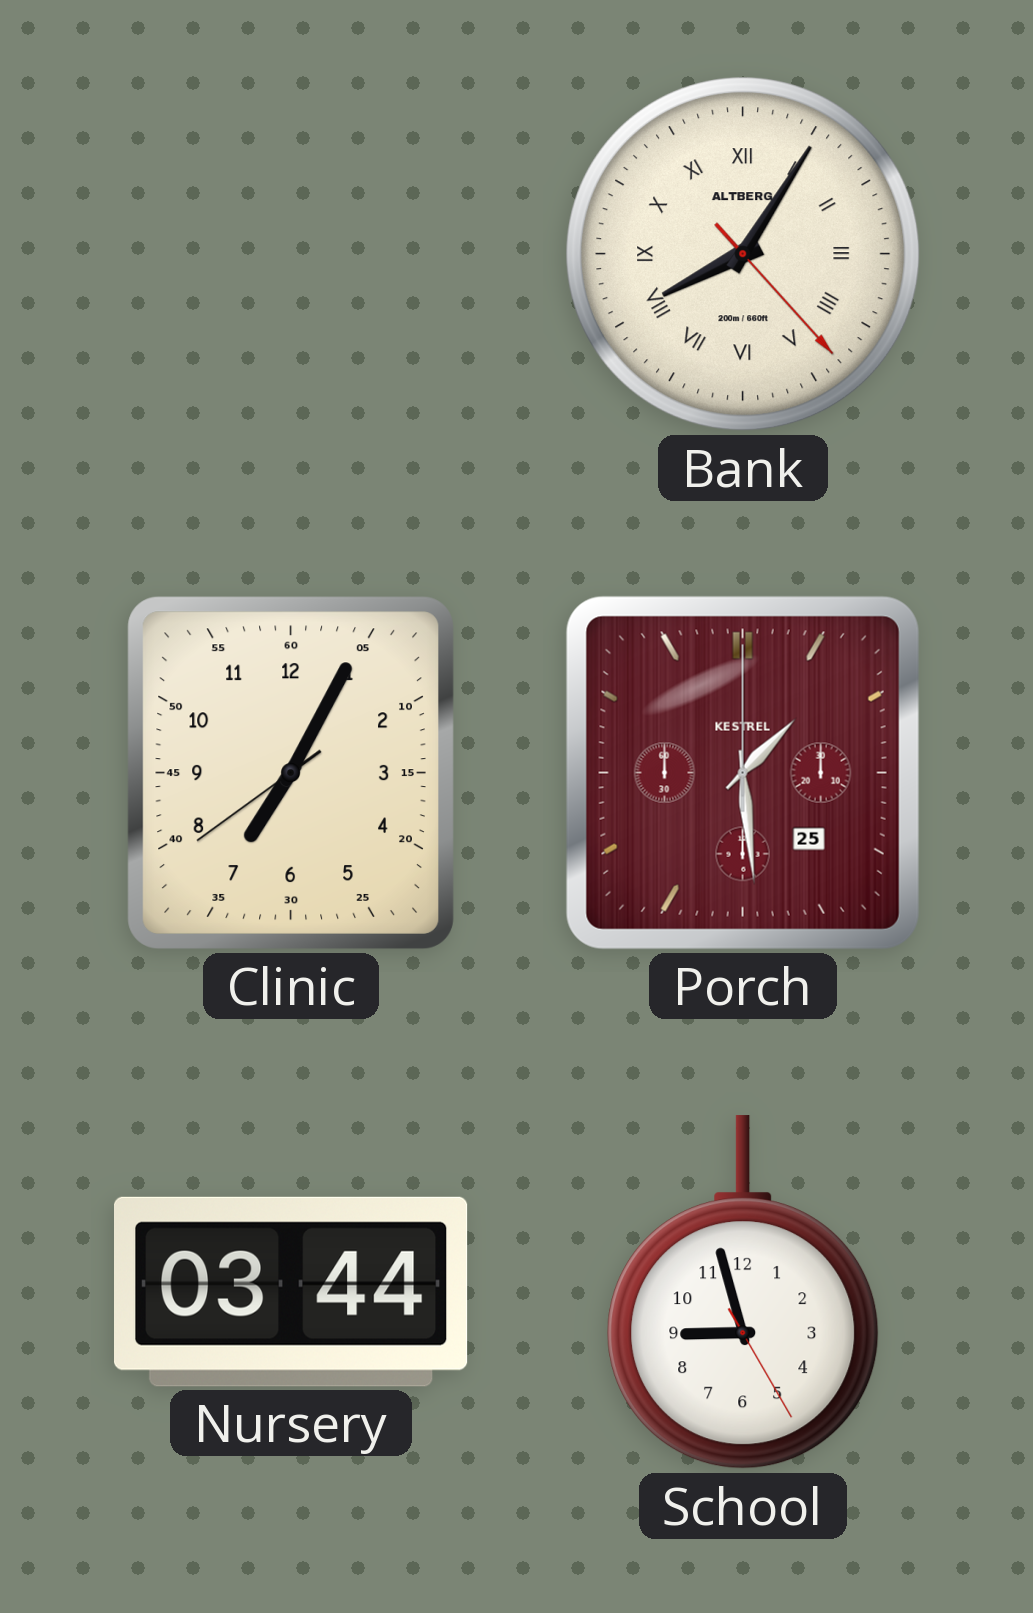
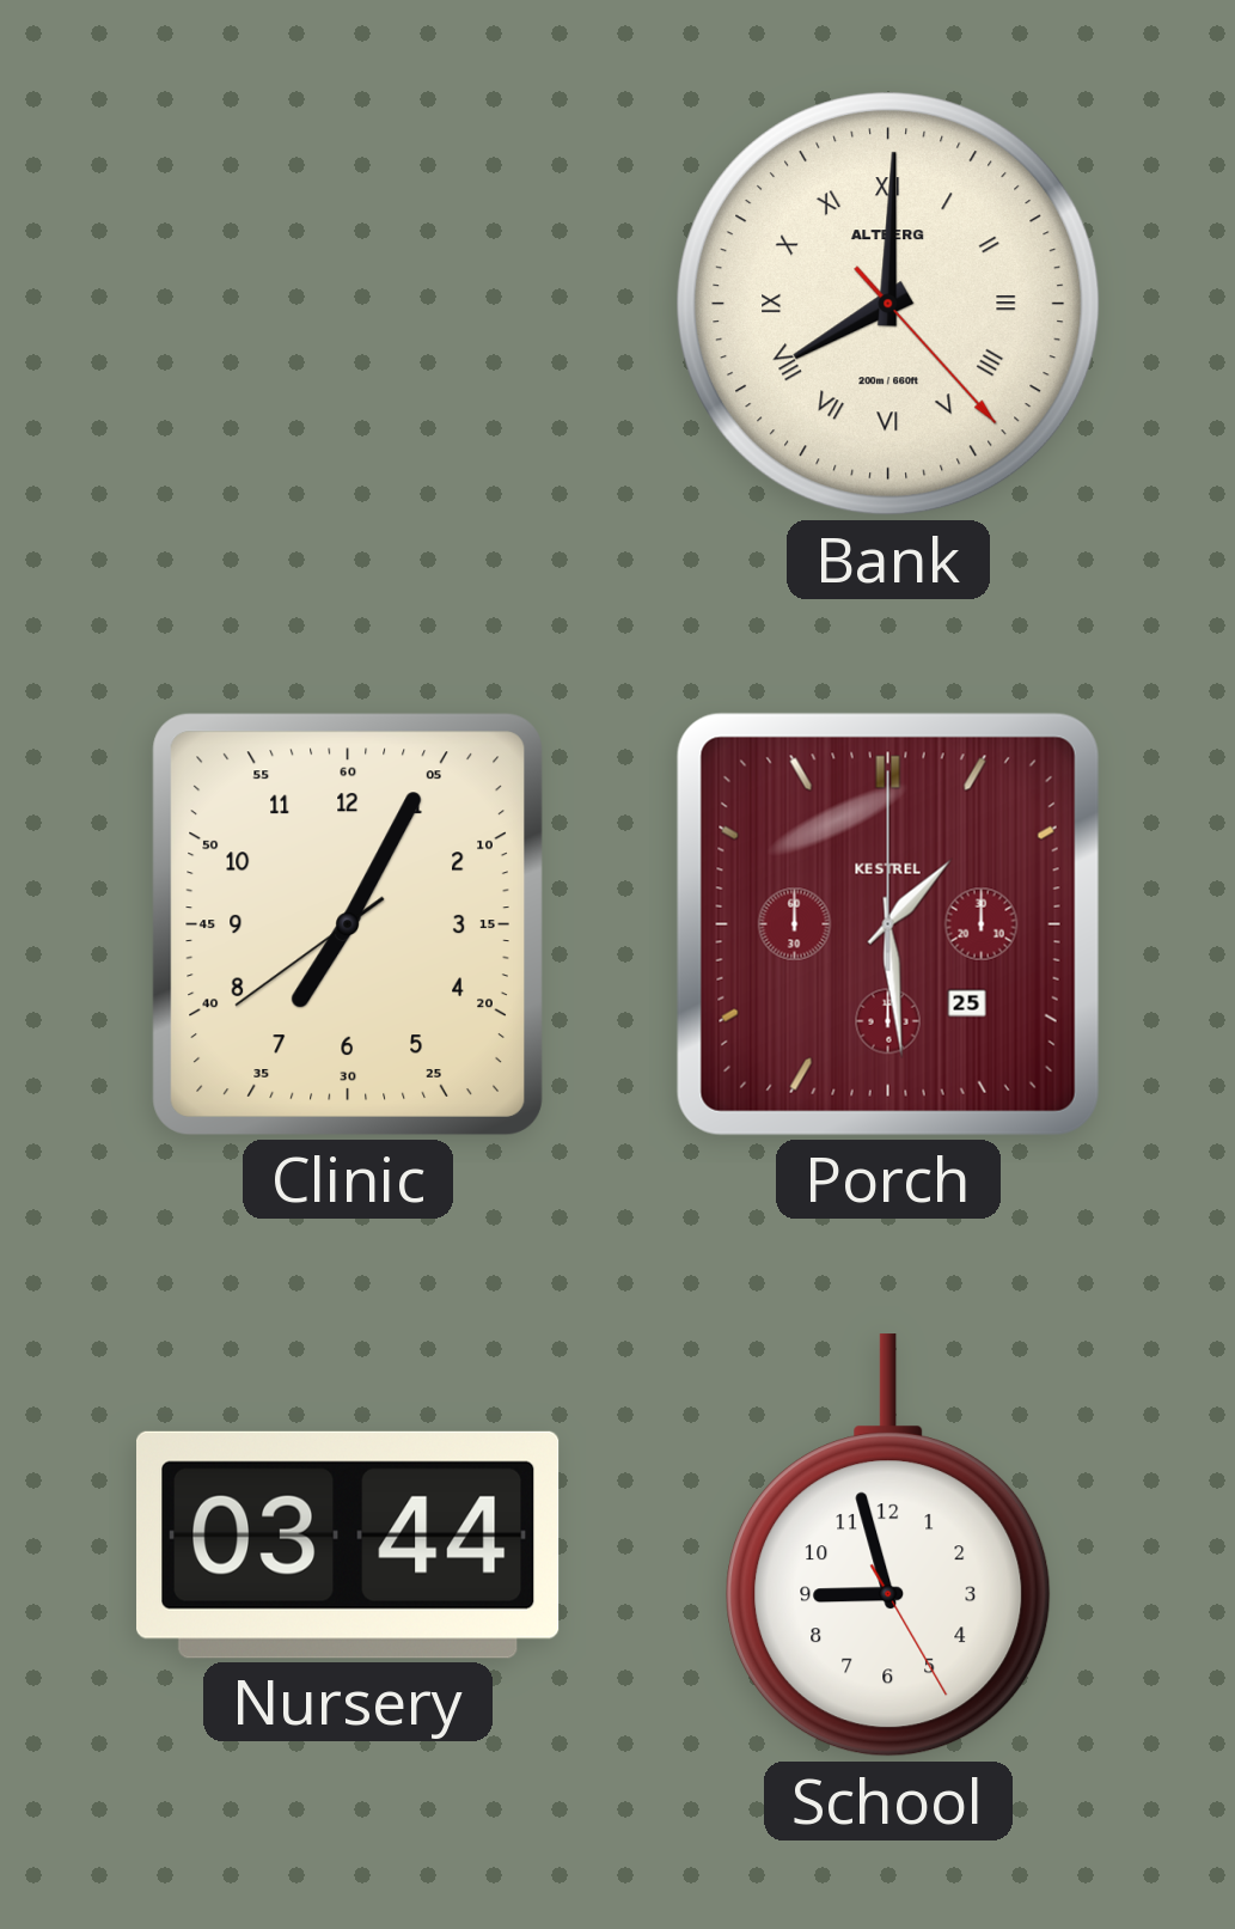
Bank: 8:05 -> 8:00 (888, 304)
